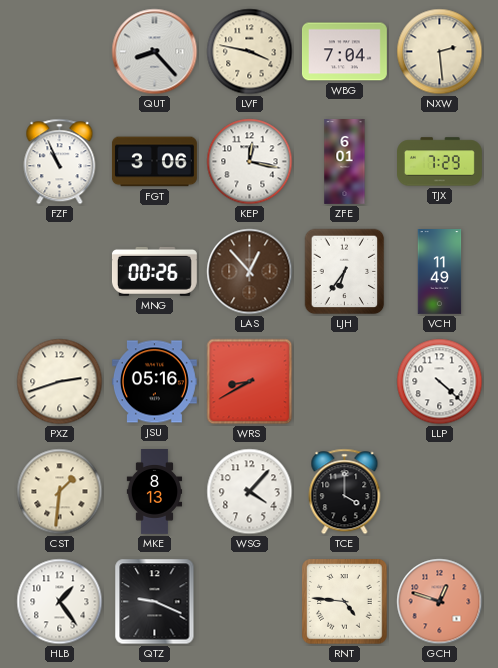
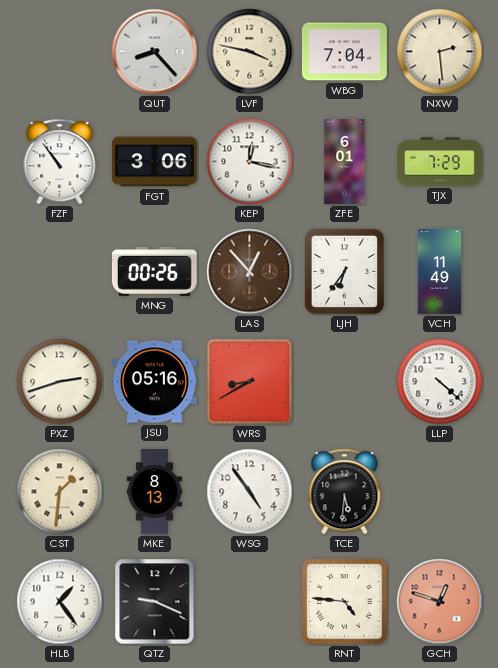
FZF: 10:56 -> 10:54 (60, 162)
WSG: 4:07 -> 4:54 (250, 492)
TCE: 4:00 -> 5:31 (345, 492)
